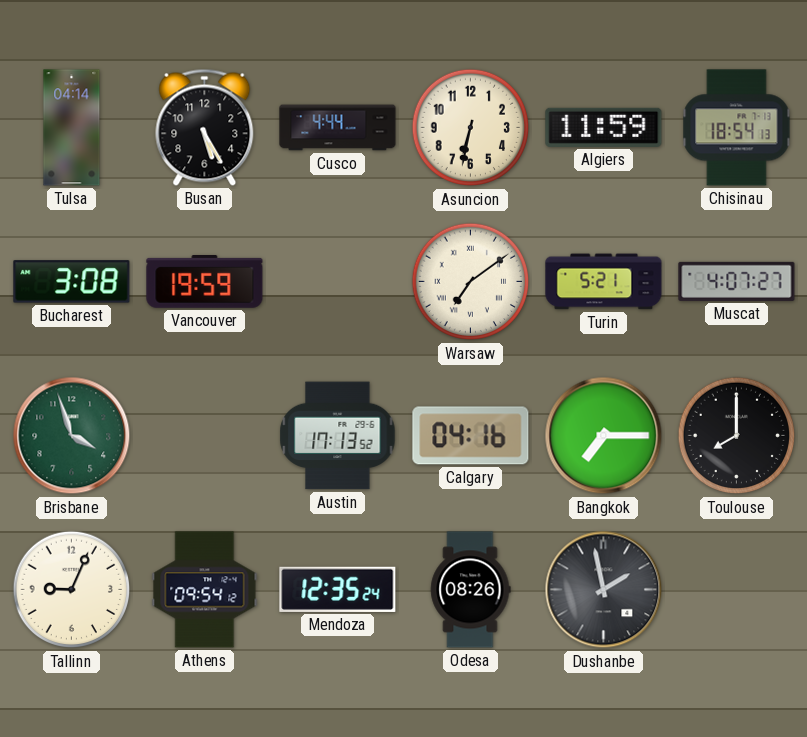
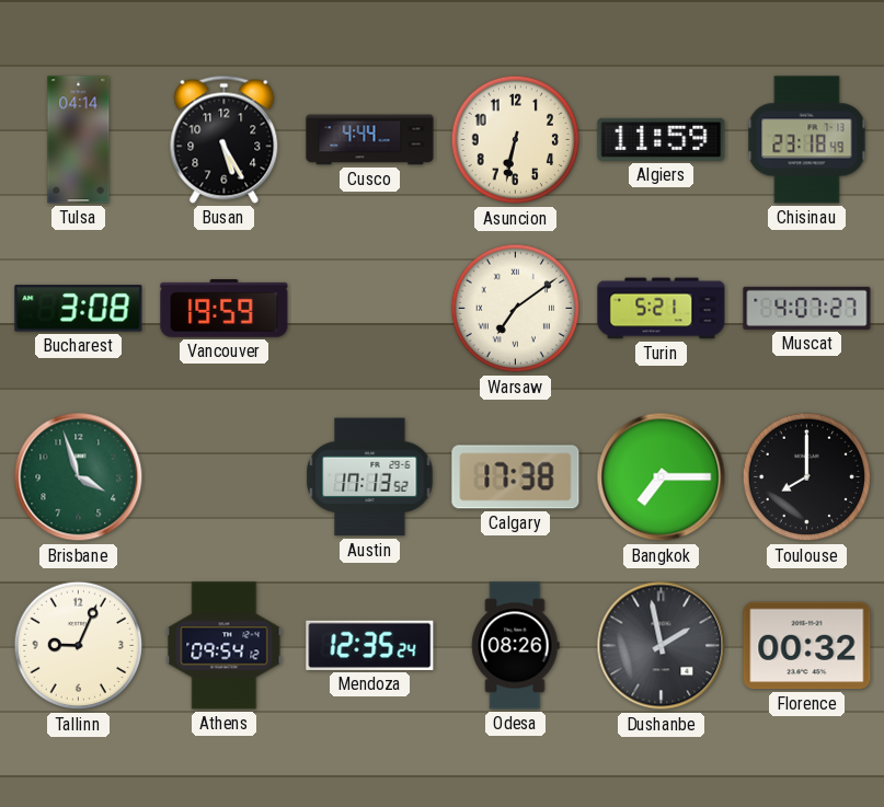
Chisinau: 18:54 -> 23:18 (807, 140)
Calgary: 04:16 -> 17:38 (516, 477)
Florence: none -> 00:32 (807, 646)
